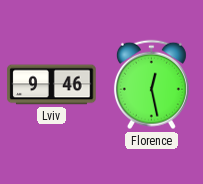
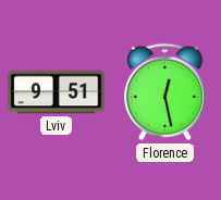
Lviv: 9:46 -> 9:51 (57, 92)
